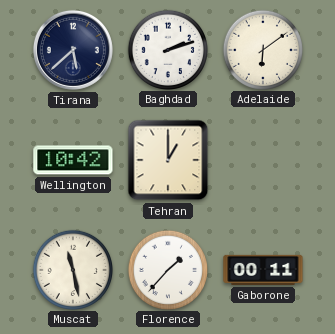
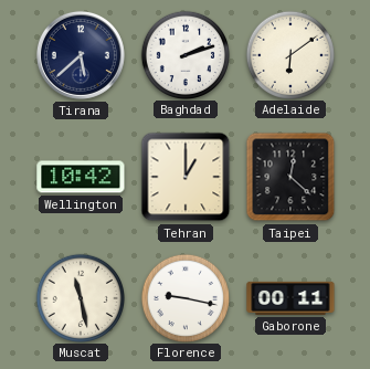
Taipei: none -> 12:22 (290, 177)
Florence: 1:37 -> 9:17 (184, 297)
